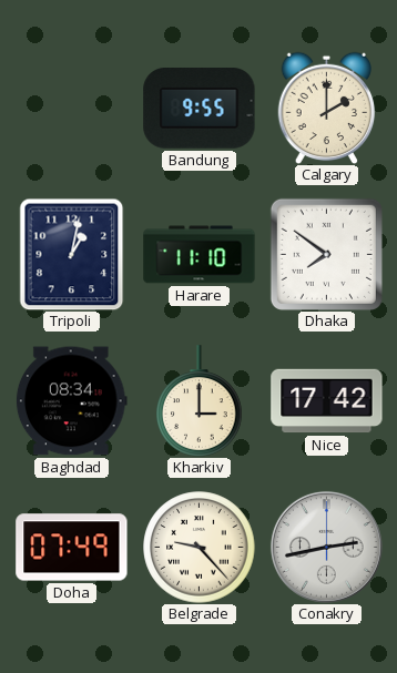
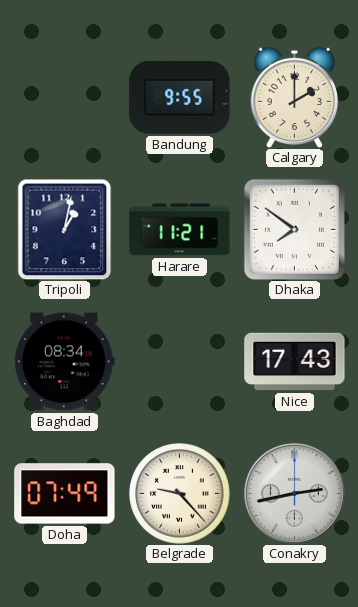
Harare: 11:10 -> 11:21 (180, 230)
Kharkiv: 3:00 -> none (200, 401)
Nice: 17:42 -> 17:43 (295, 362)
